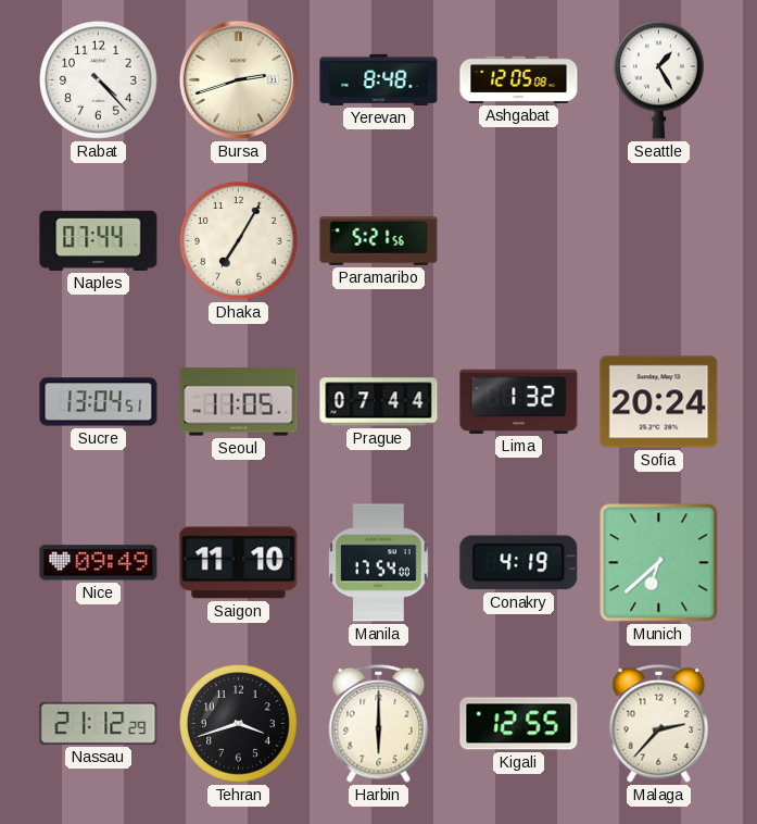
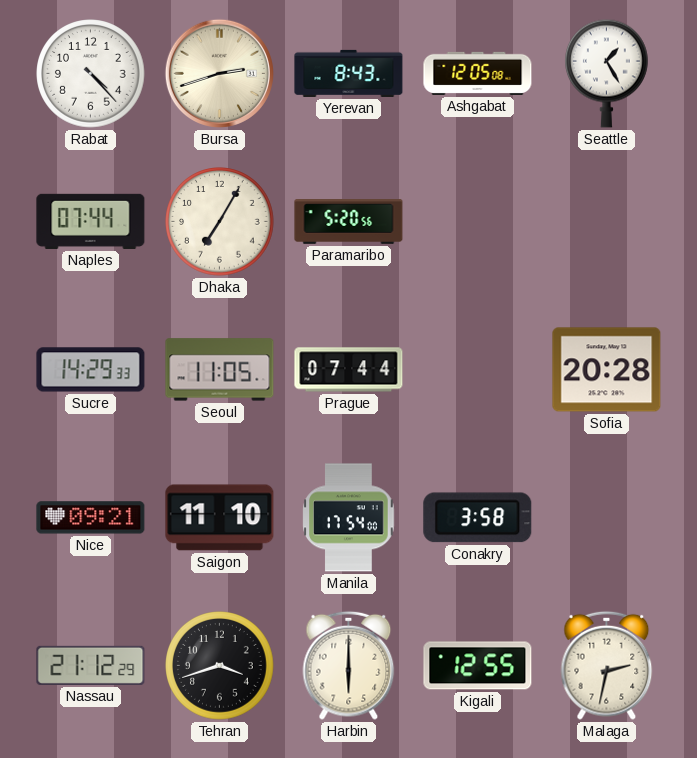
Yerevan: 8:48 -> 8:43 (349, 73)
Paramaribo: 5:21 -> 5:20 (349, 222)
Sucre: 13:04 -> 14:29 (91, 370)
Lima: 1:32 -> none (519, 401)
Sofia: 20:24 -> 20:28 (607, 370)
Nice: 09:49 -> 09:21 (91, 518)
Conakry: 4:19 -> 3:58 (478, 518)
Munich: 6:38 -> none (659, 563)
Malaga: 2:37 -> 2:32 (607, 665)
